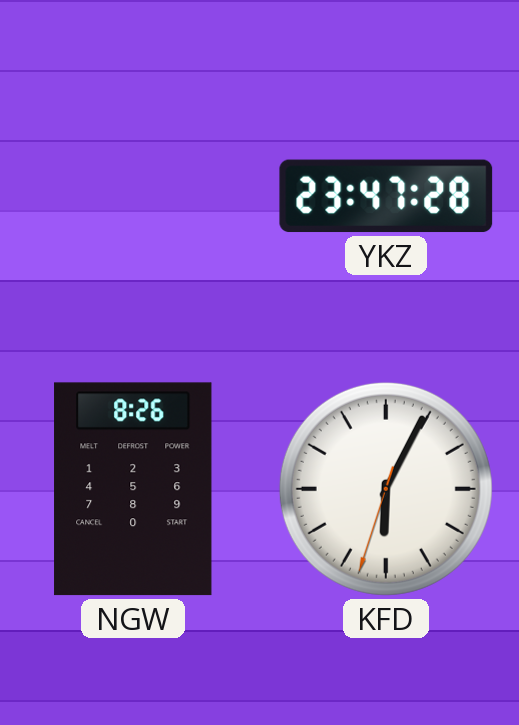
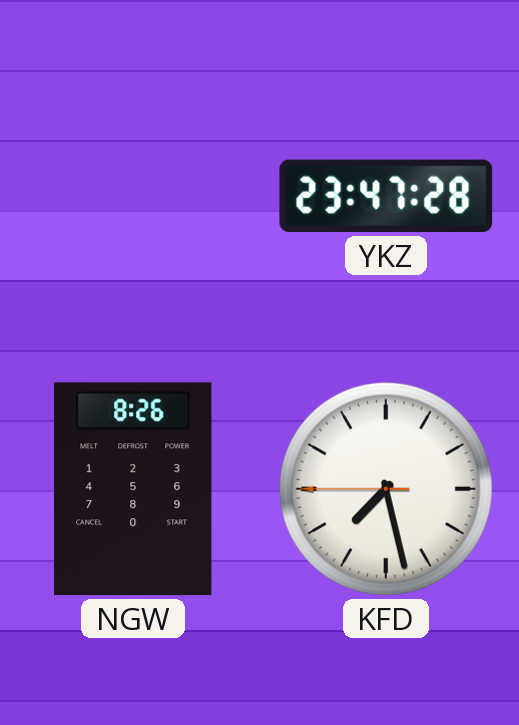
KFD: 6:04 -> 7:27 (386, 489)
